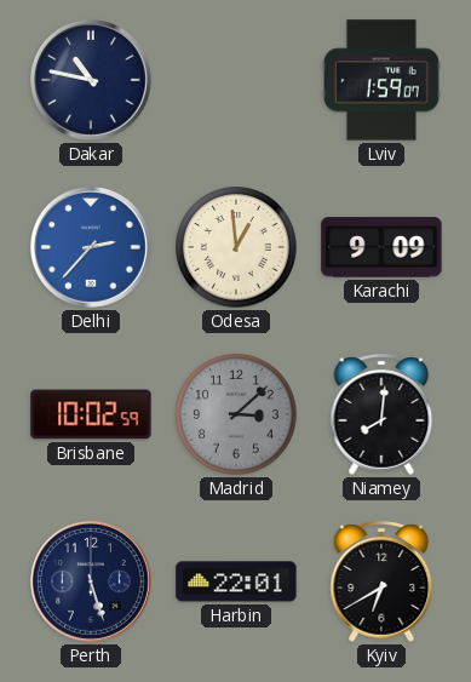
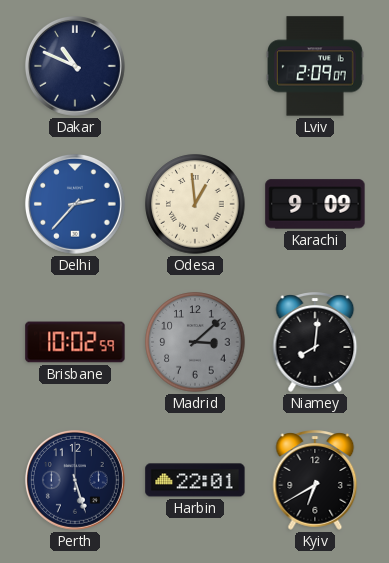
Dakar: 10:47 -> 10:49 (75, 66)
Lviv: 1:59 -> 2:09 (316, 66)
